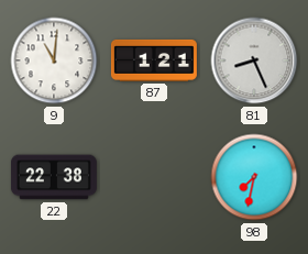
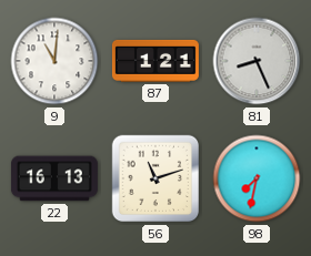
22: 22:38 -> 16:13 (54, 178)
56: none -> 11:12 (155, 178)
